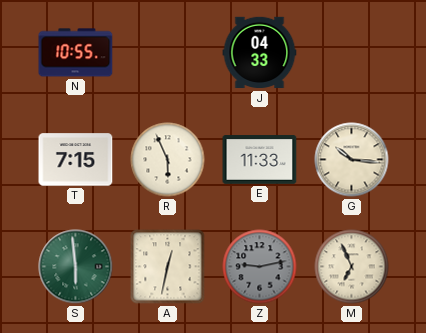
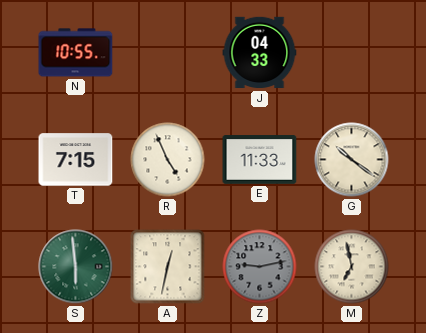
R: 5:56 -> 4:56 (168, 160)
G: 10:16 -> 10:21 (352, 160)
M: 6:56 -> 6:58 (352, 267)
